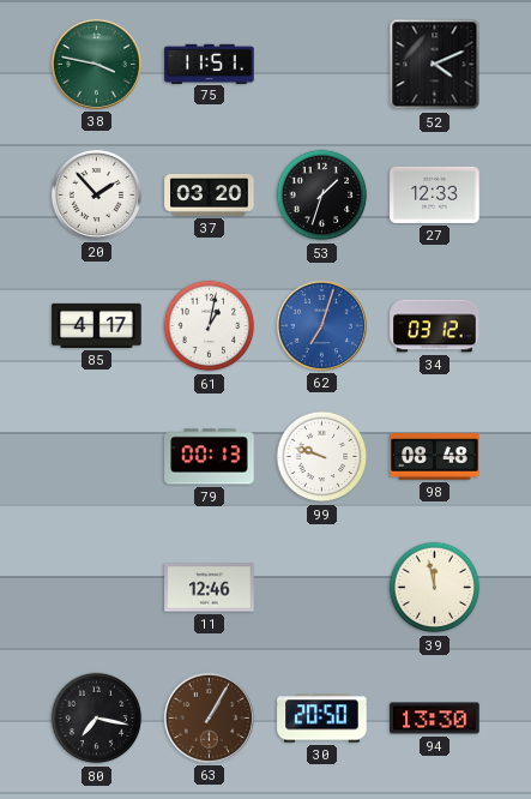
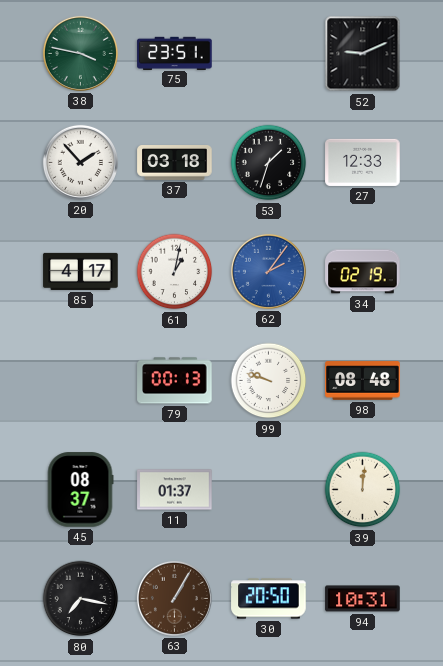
75: 11:51 -> 23:51 (175, 53)
52: 4:11 -> 9:11 (363, 54)
37: 03:20 -> 03:18 (175, 163)
62: 7:03 -> 2:06 (268, 271)
34: 03:12 -> 02:19 (363, 272)
45: none -> 08:37 (80, 490)
11: 12:46 -> 01:37 (175, 490)
39: 11:58 -> 12:01 (363, 490)
94: 13:30 -> 10:31 (363, 599)
